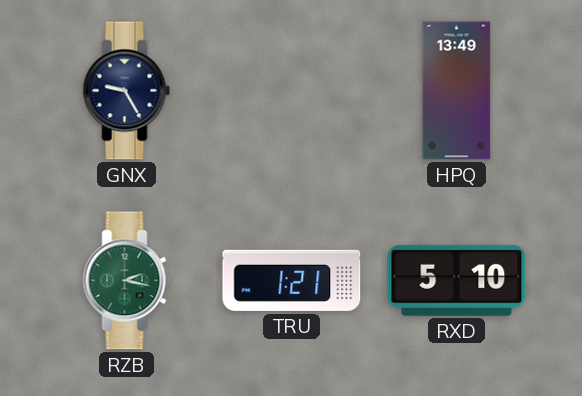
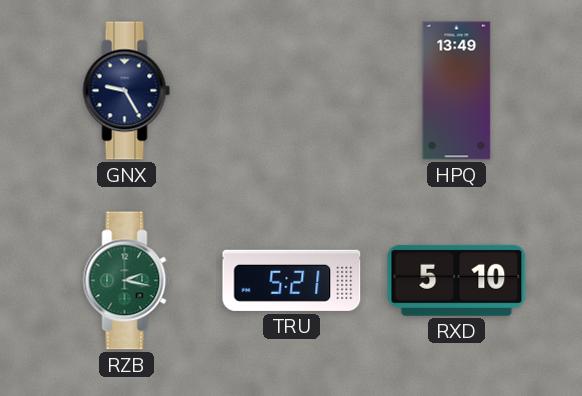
TRU: 1:21 -> 5:21 (292, 280)
